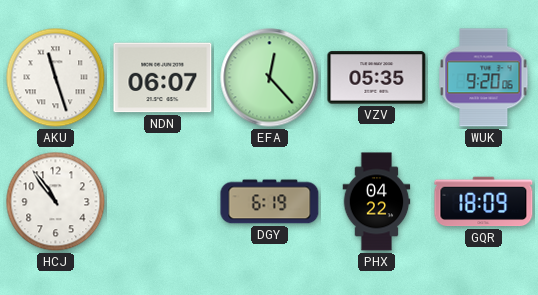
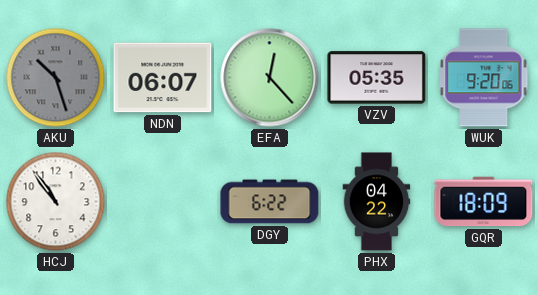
AKU: 11:27 -> 10:27 (56, 78)
AKU dial: white -> grey (56, 78)
DGY: 6:19 -> 6:22 (270, 202)
